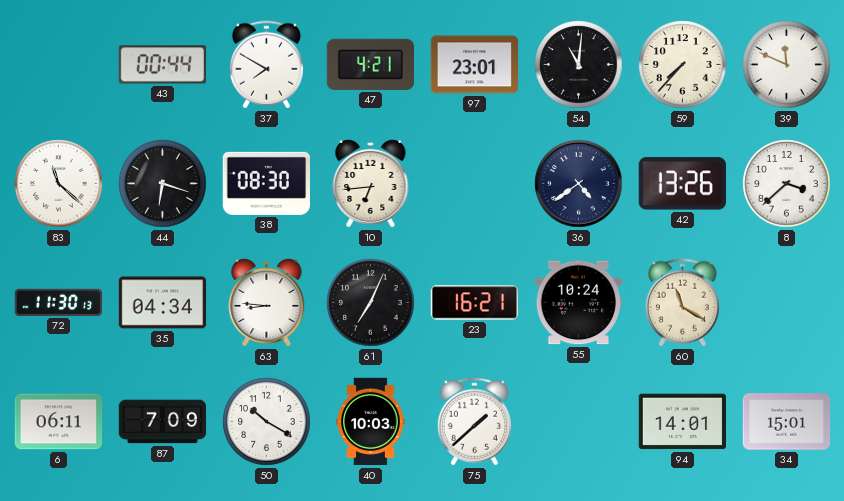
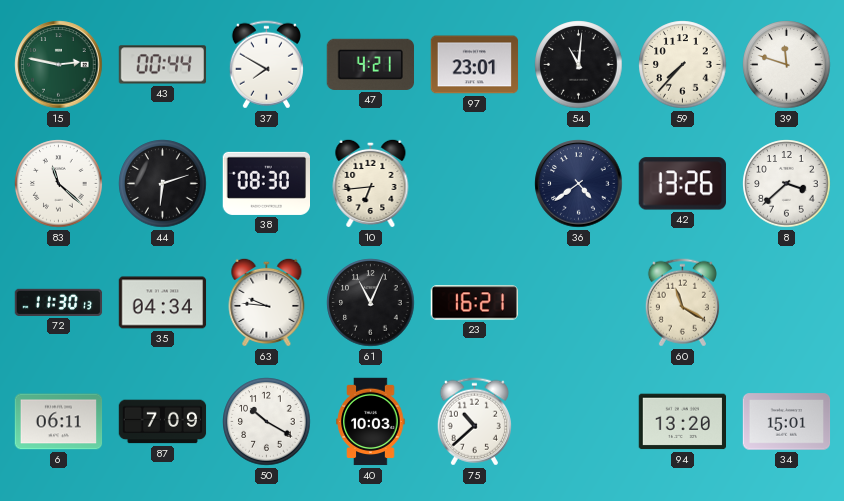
15: none -> 2:47 (59, 65)
39: 11:49 -> 11:48 (787, 65)
44: 6:18 -> 6:12 (163, 184)
63: 8:46 -> 9:46 (267, 302)
61: 7:04 -> 11:04 (371, 303)
55: 10:24 -> none (578, 303)
75: 1:38 -> 10:38 (474, 422)
94: 14:01 -> 13:20 (682, 422)
